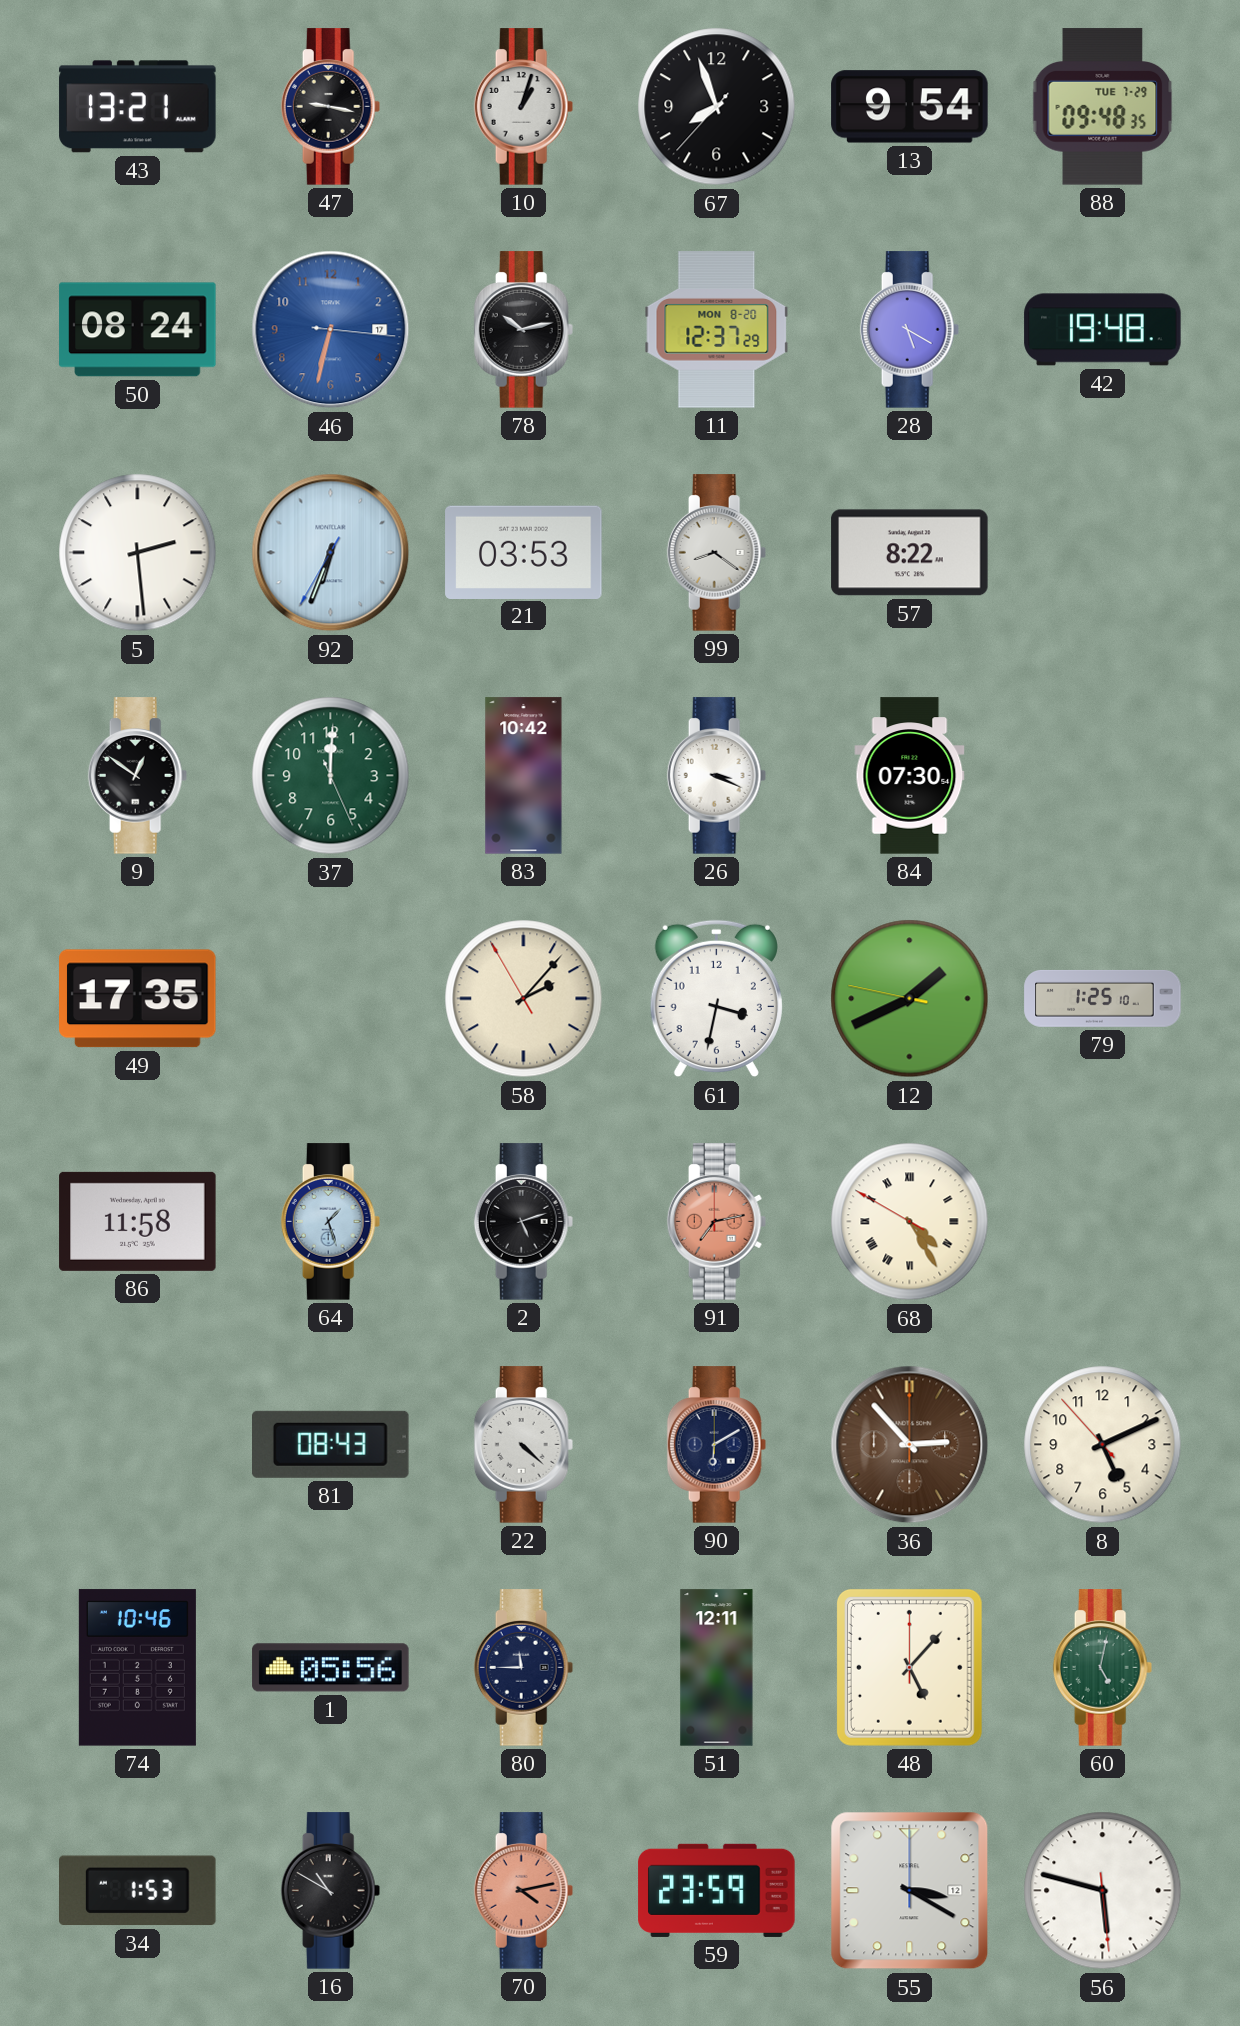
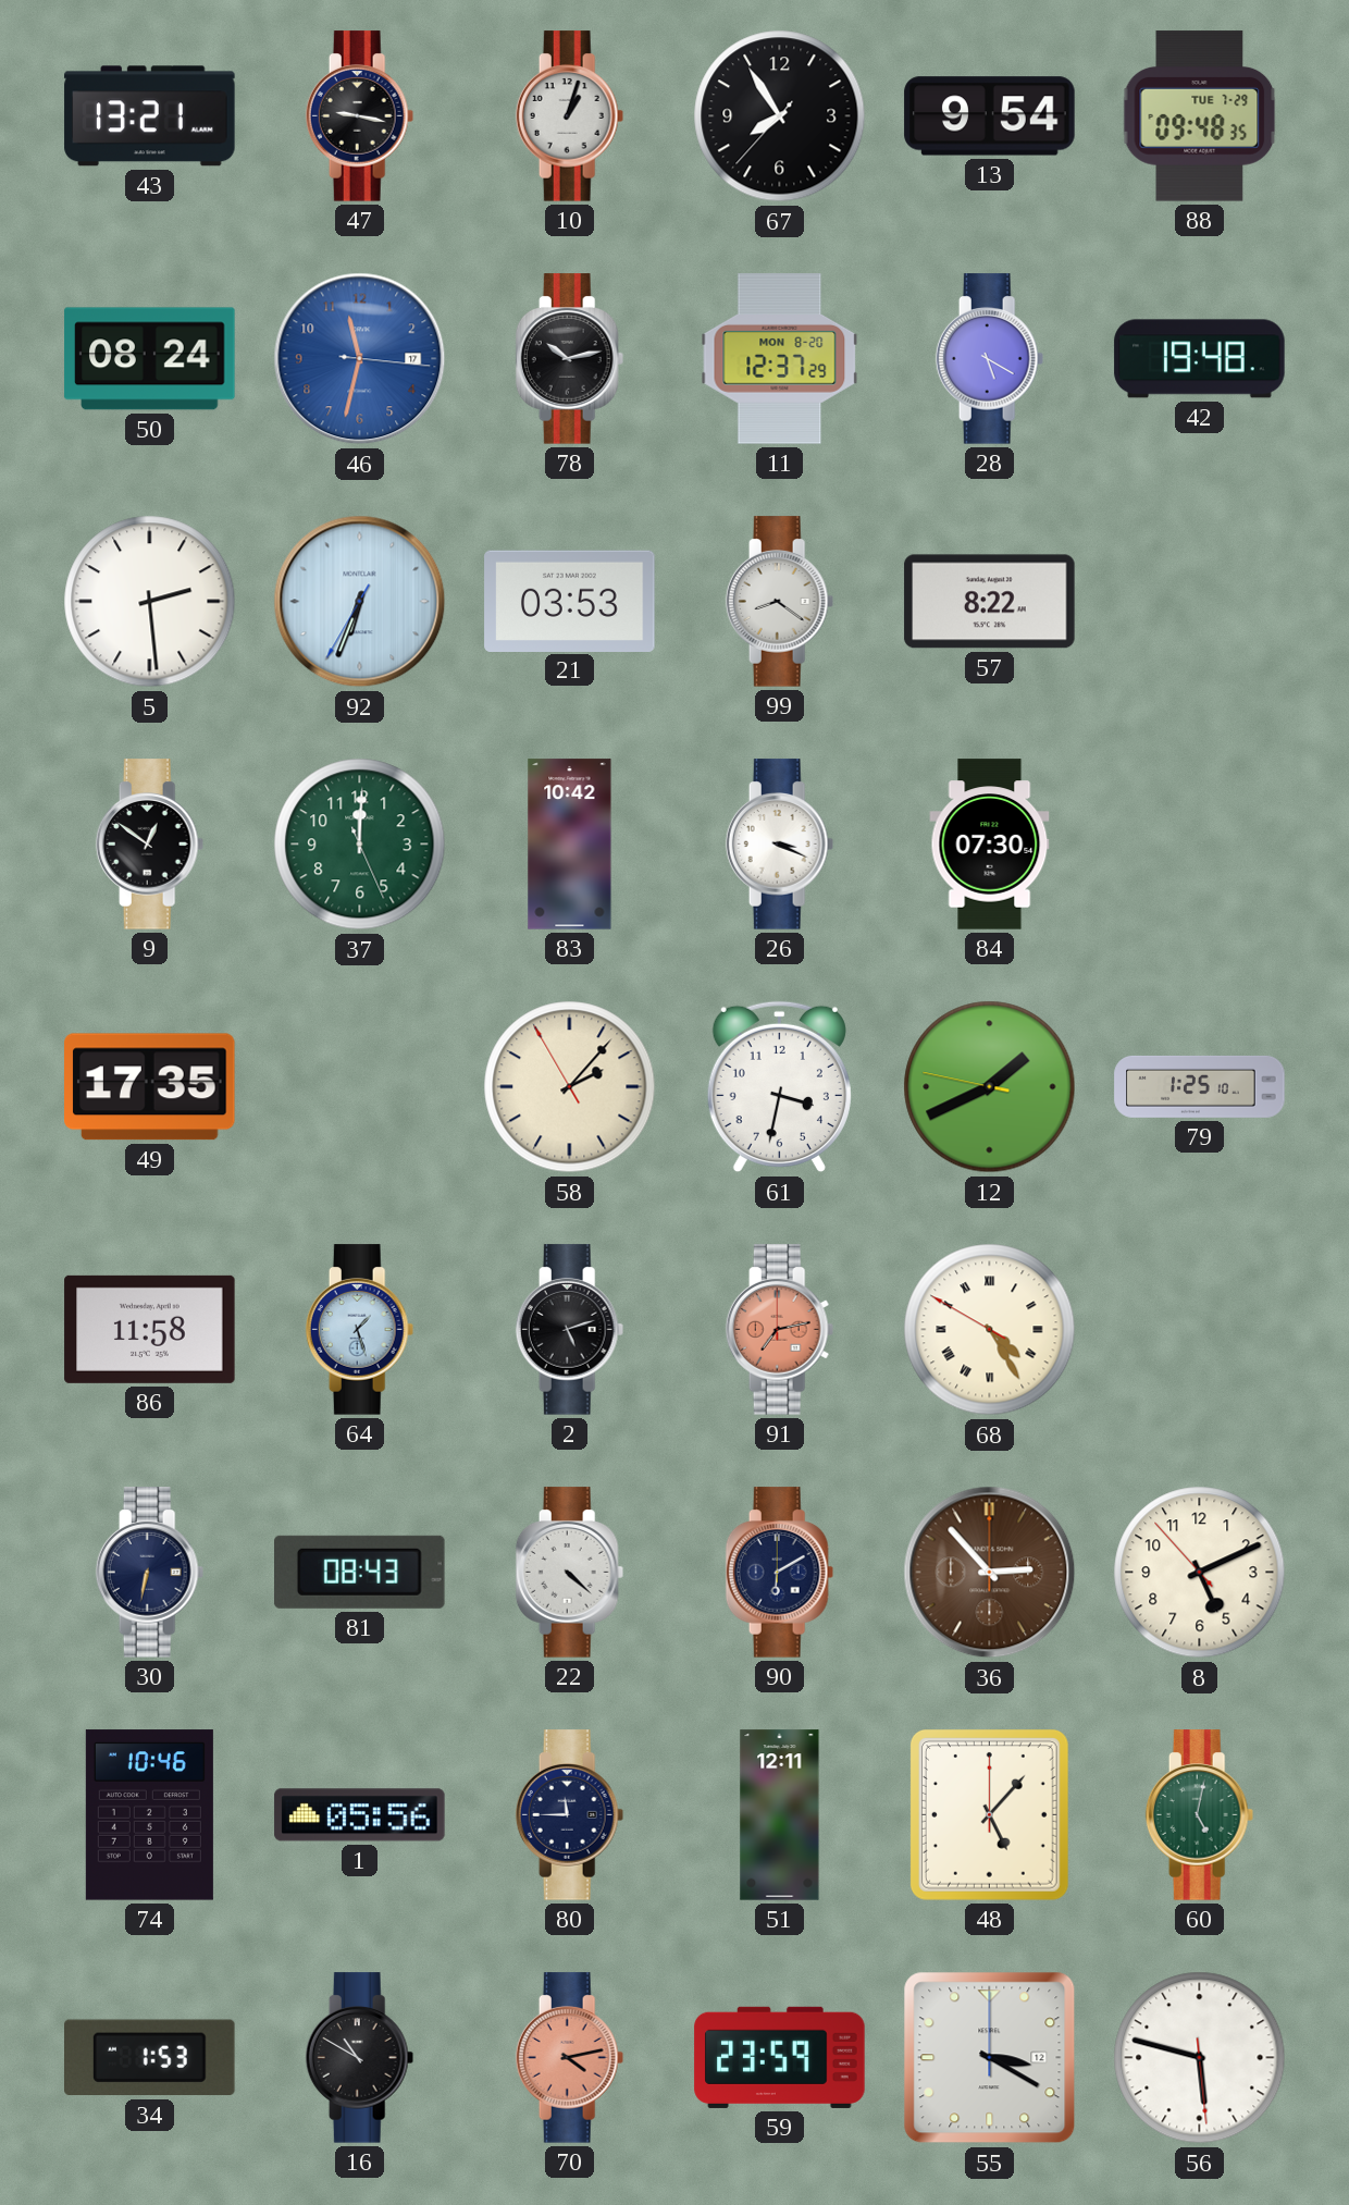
67: 7:56 -> 7:54 (780, 116)
46: 6:32 -> 11:32 (360, 359)
30: none -> 6:32 (150, 1573)
